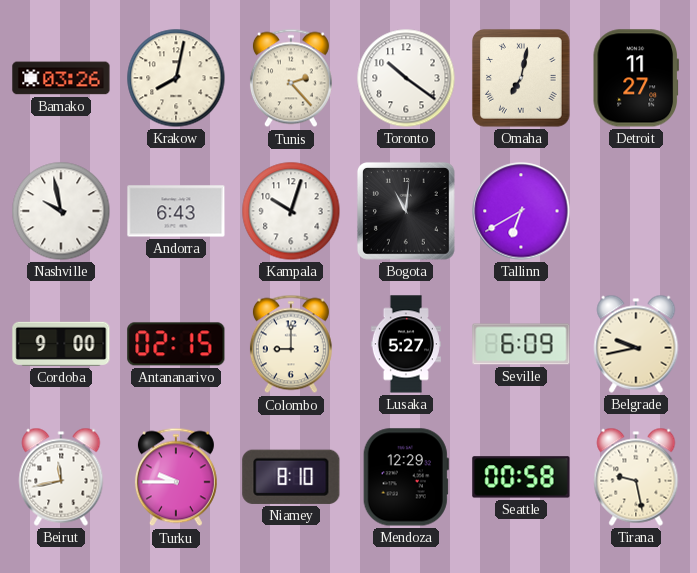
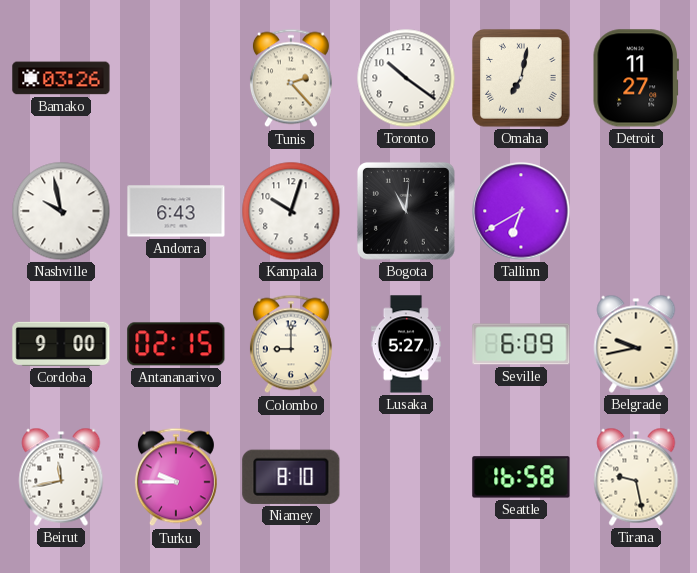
Krakow: 8:02 -> none (176, 78)
Mendoza: 12:29 -> none (406, 477)
Seattle: 00:58 -> 16:58 (521, 477)
